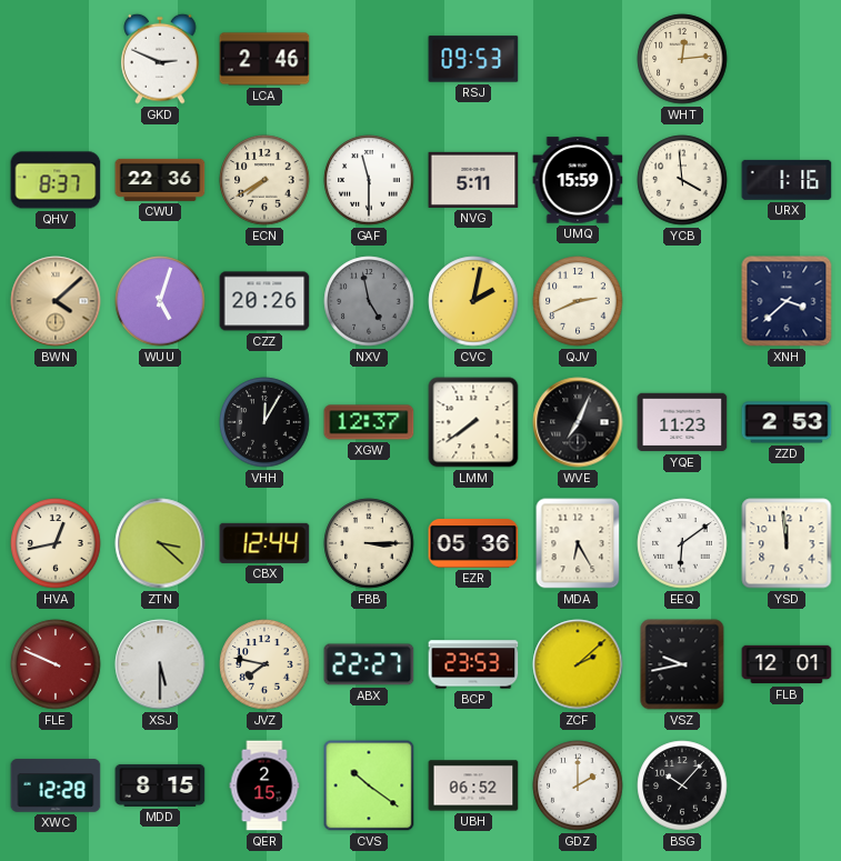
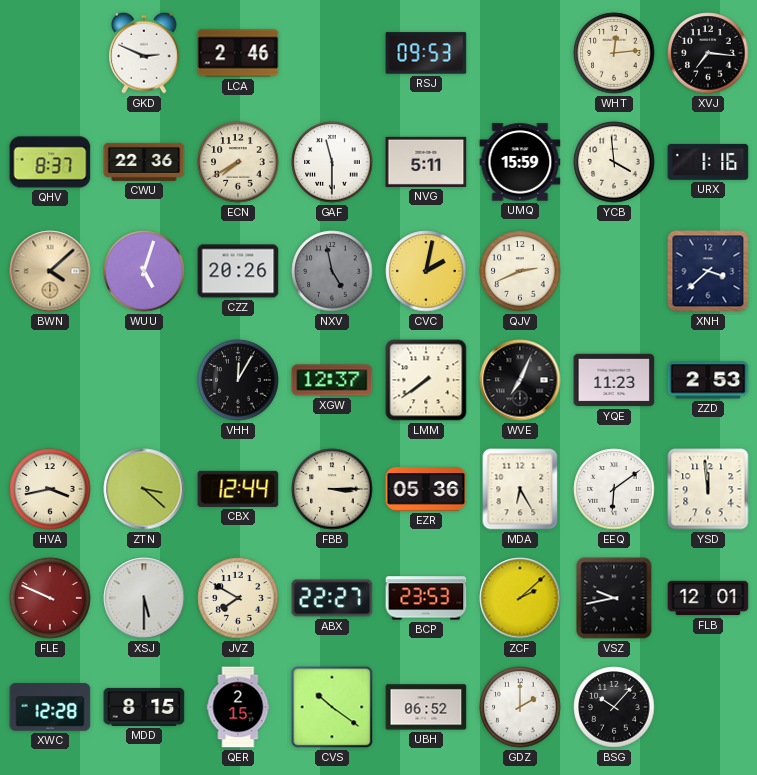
XVJ: none -> 7:16 (708, 53)
HVA: 12:43 -> 3:43 (50, 489)
JVZ: 7:47 -> 7:50 (238, 598)
